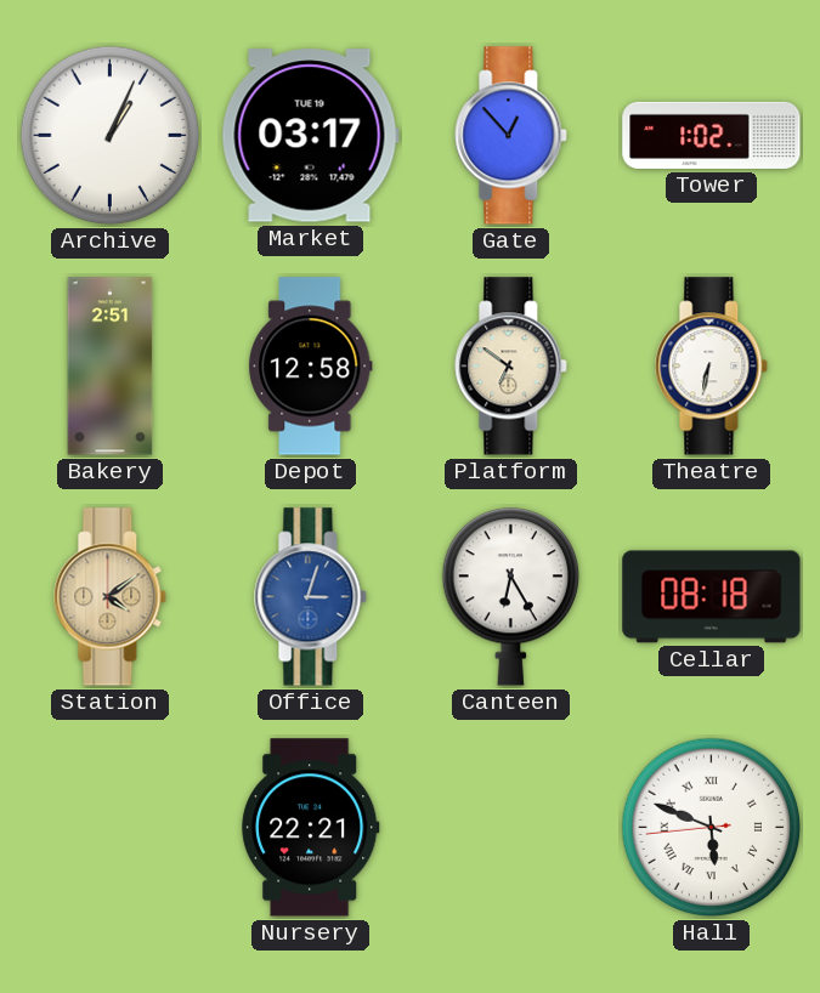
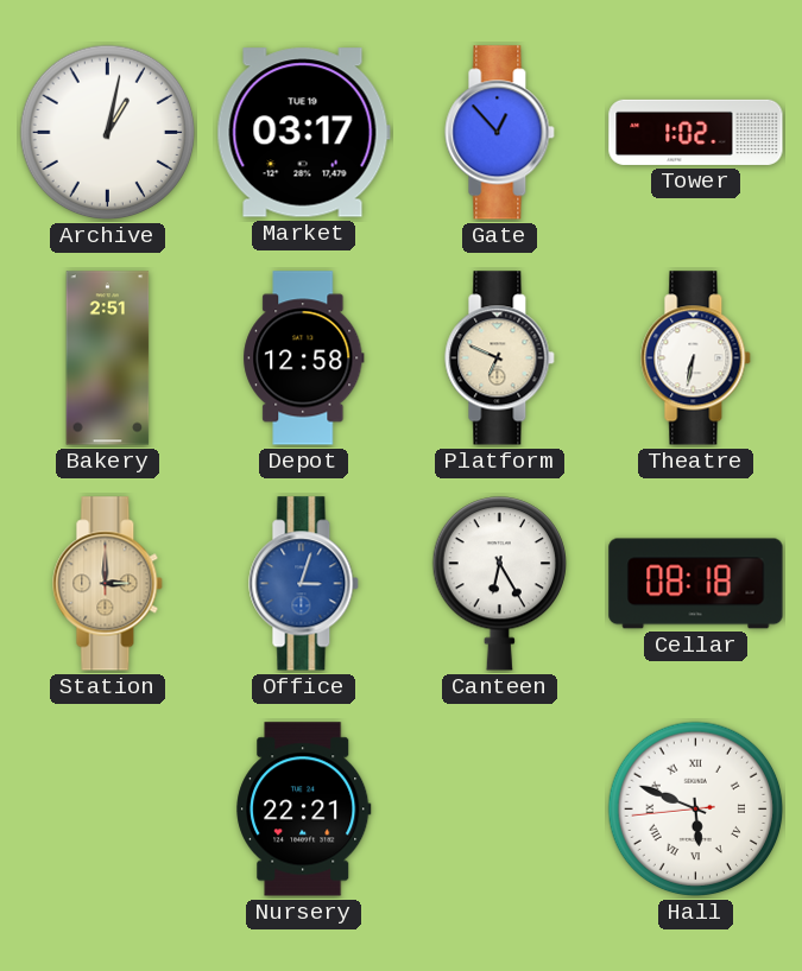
Archive: 1:04 -> 1:02 (108, 133)
Platform: 6:51 -> 6:49 (500, 358)
Station: 4:09 -> 3:00 (108, 584)
